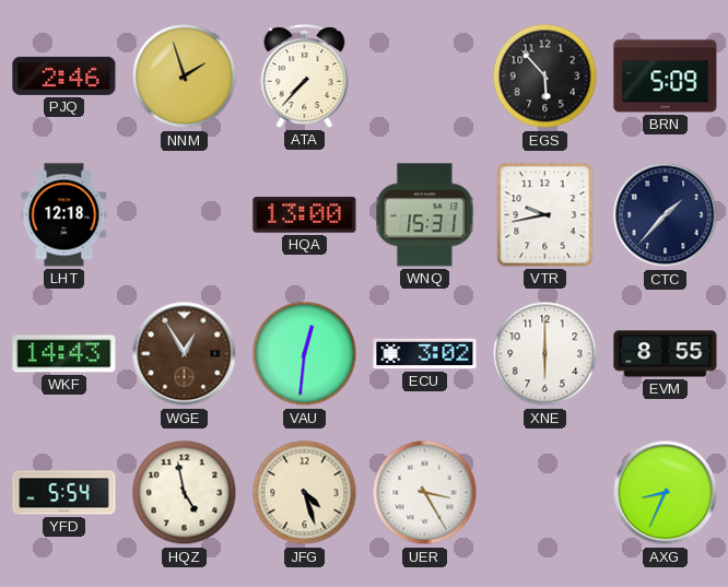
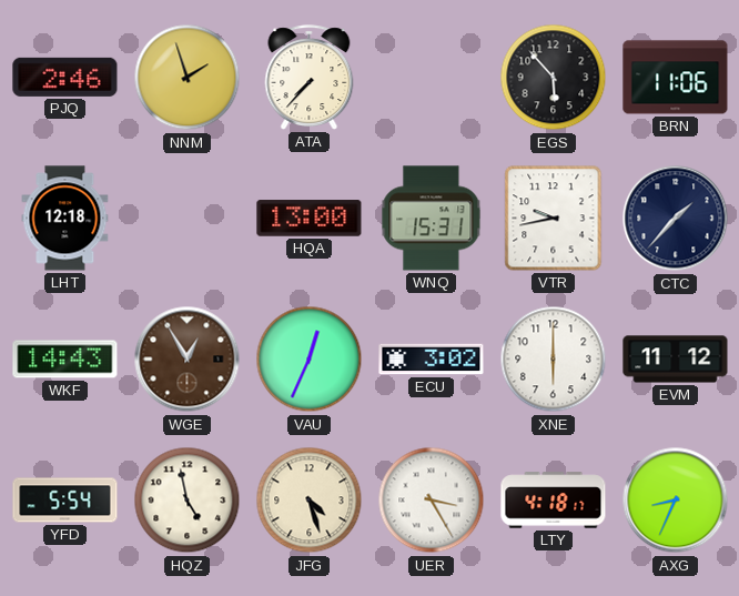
BRN: 5:09 -> 11:06 (676, 78)
VAU: 12:31 -> 12:34 (310, 360)
EVM: 8:55 -> 11:12 (676, 360)
LTY: none -> 4:18 (554, 501)
